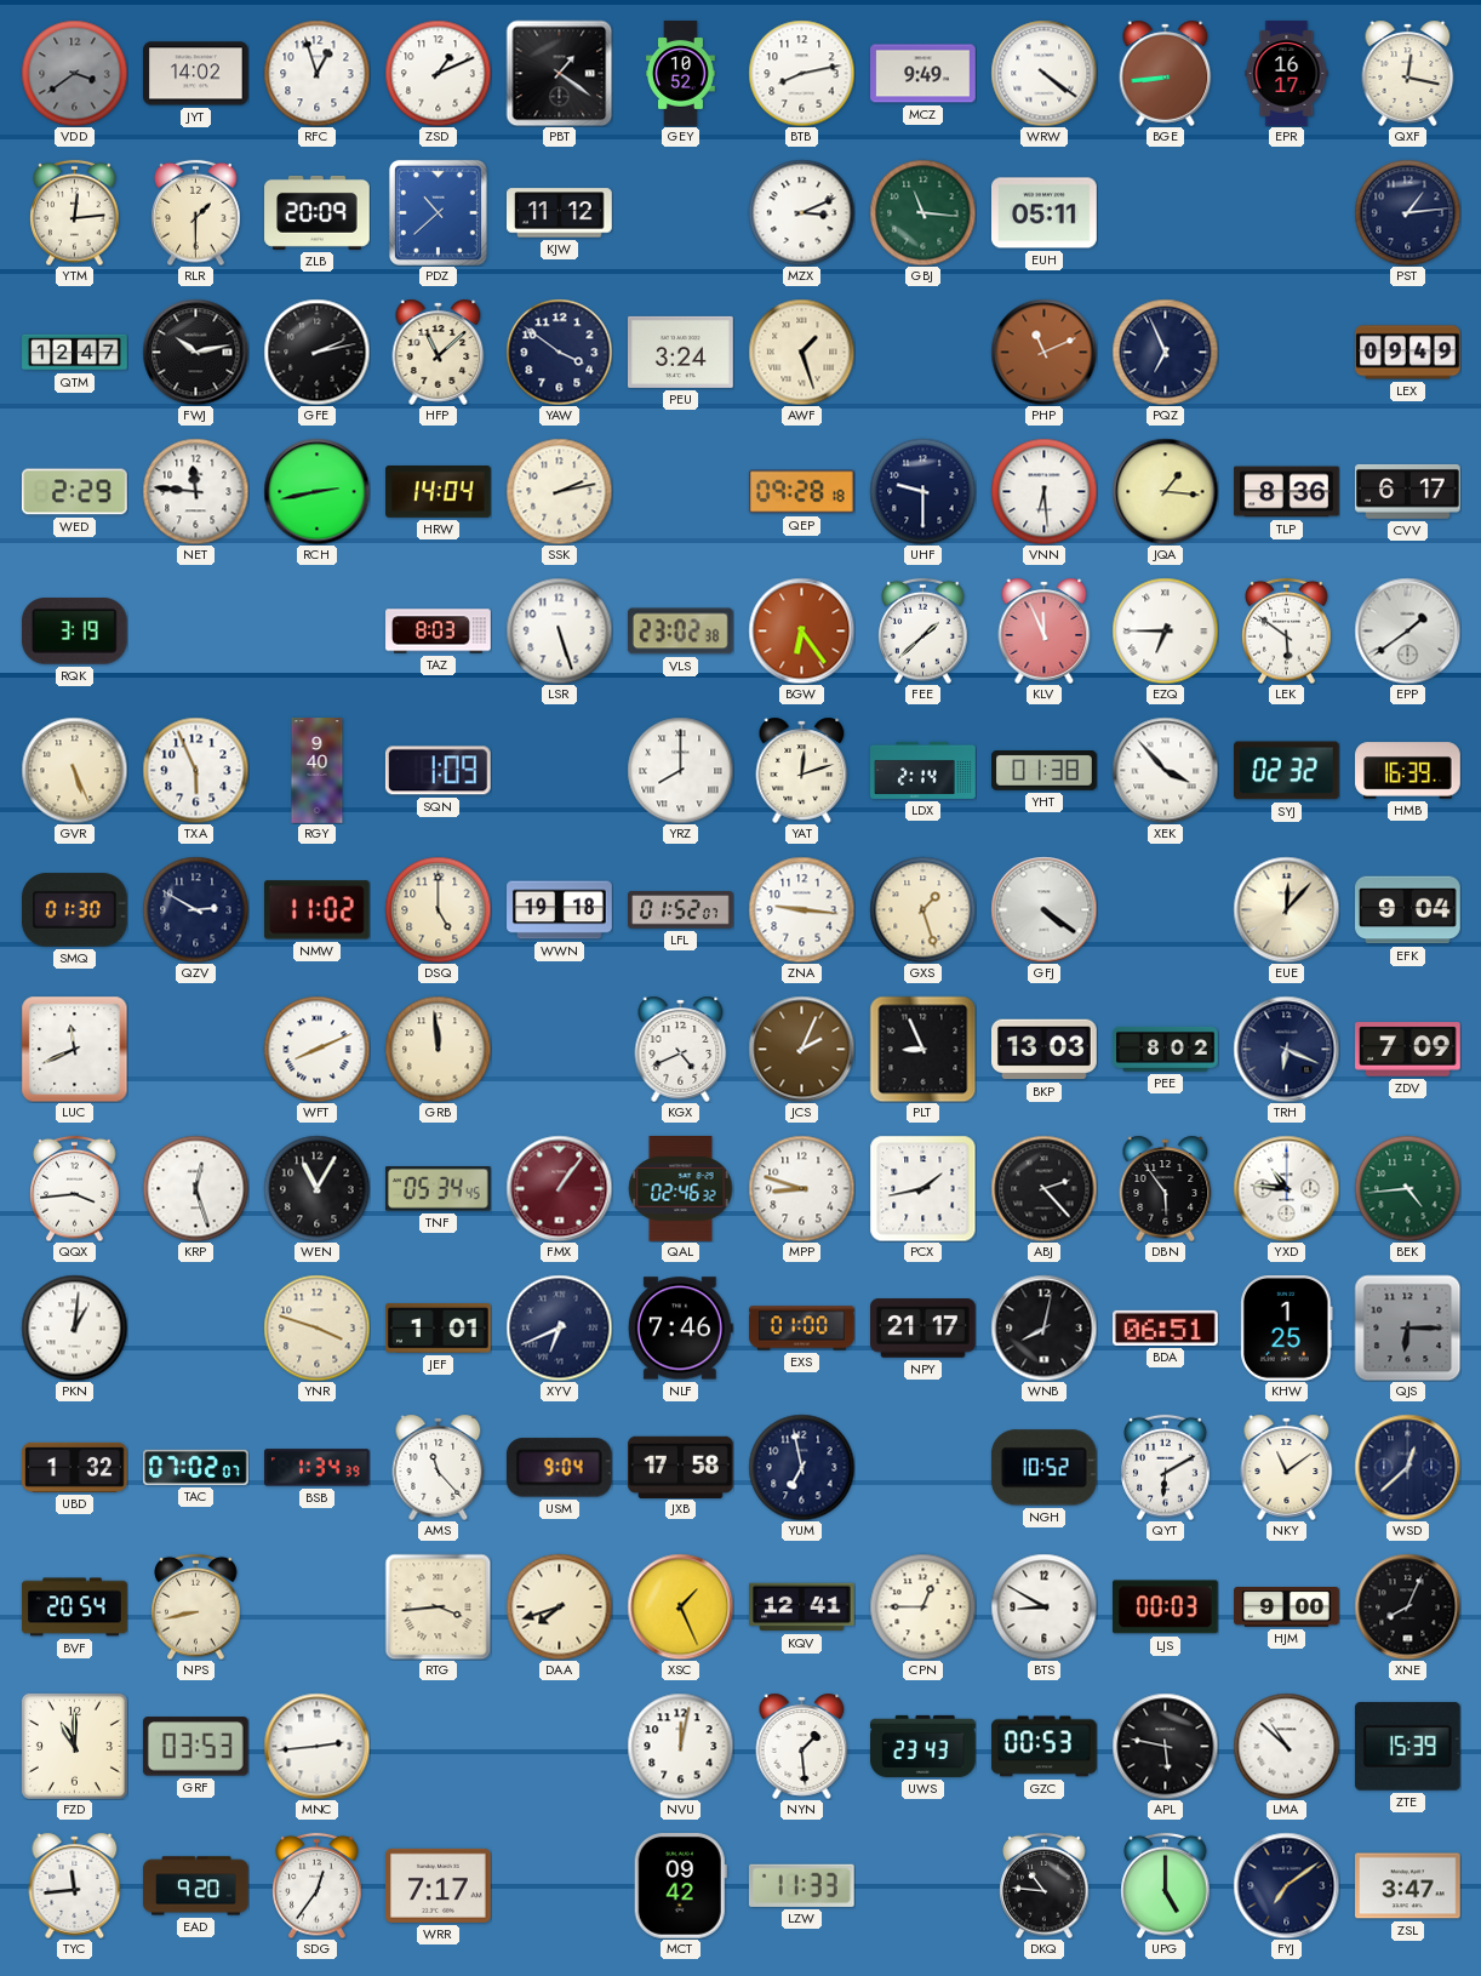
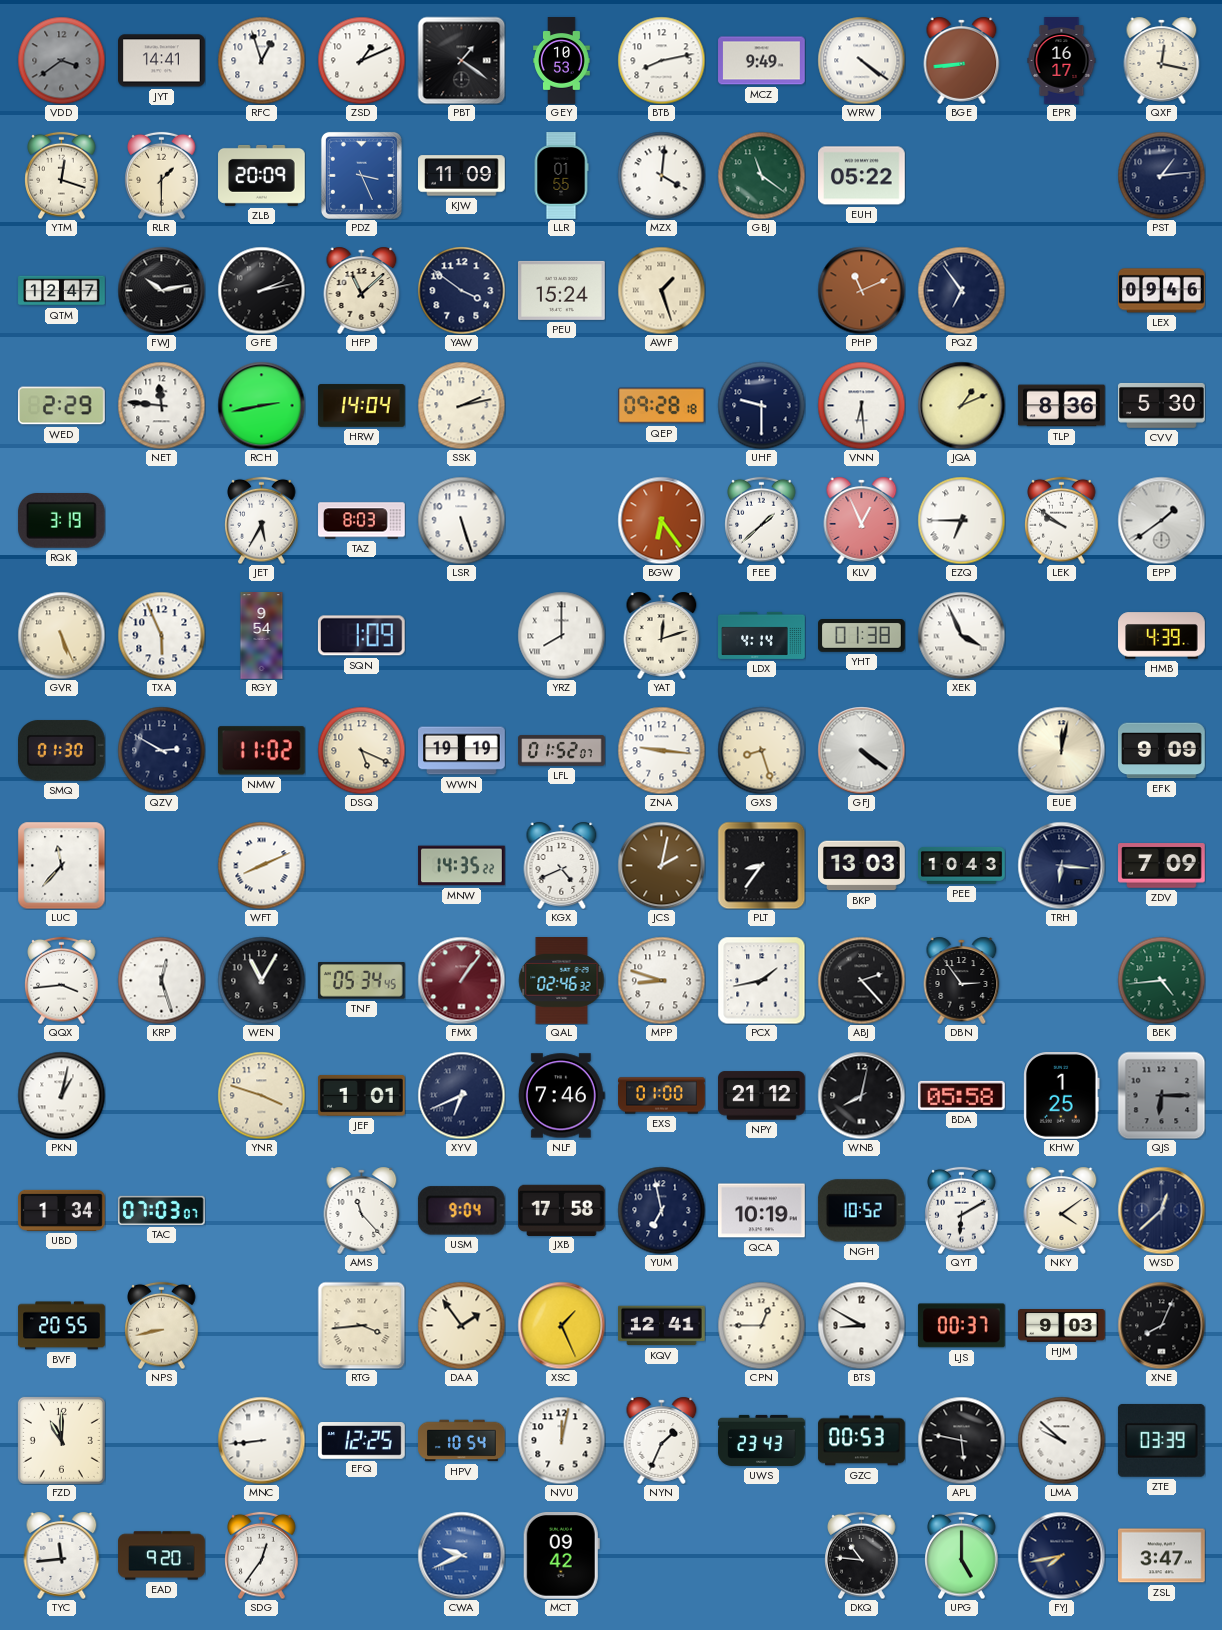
JYT: 14:02 -> 14:41 (162, 61)
GEY: 10:52 -> 10:53 (562, 61)
YTM: 12:14 -> 12:18 (62, 175)
PDZ: 10:38 -> 3:26 (361, 175)
KJW: 11:12 -> 11:09 (462, 176)
LLR: none -> 01:55 (561, 176)
MZX: 3:11 -> 4:01 (661, 175)
GBJ: 11:16 -> 11:21 (761, 175)
EUH: 05:11 -> 05:22 (862, 176)
PEU: 3:24 -> 15:24 (562, 290)
PQZ: 6:56 -> 6:54 (961, 290)
LEX: 09:49 -> 09:46 (1162, 291)
JQA: 1:16 -> 1:11 (961, 405)
CVV: 6:17 -> 5:30 (1162, 405)
JET: none -> 5:35 (262, 520)
VLS: 23:02 -> none (680, 632)
KLV: 11:56 -> 12:56 (862, 520)
LEK: 5:51 -> 9:51 (1062, 520)
RGY: 9:40 -> 9:54 (262, 636)
LDX: 2:14 -> 4:14 (762, 635)
XEK: 3:53 -> 3:56 (961, 635)
SYJ: 02:32 -> none (1287, 771)
HMB: 16:39 -> 4:39 (1162, 636)
DSQ: 5:00 -> 5:19 (361, 750)
WWN: 19:18 -> 19:19 (462, 751)
GXS: 1:27 -> 8:27 (761, 750)
EUE: 12:07 -> 12:02 (1061, 750)
EFK: 9:04 -> 9:09 (1162, 751)
LUC: 11:41 -> 11:37 (61, 865)
GRB: 11:59 -> none (438, 1049)
MNW: none -> 14:35 (462, 866)
JCS: 2:04 -> 2:02 (661, 865)
PLT: 8:56 -> 8:36 (761, 865)
PEE: 8:02 -> 10:43 (962, 865)
TRH: 6:19 -> 6:16 (1061, 865)
DBN: 5:54 -> 2:54 (962, 980)
YXD: 10:46 -> none (1286, 1188)
PKN: 1:01 -> 1:02 (61, 1095)
NPY: 21:17 -> 21:12 (762, 1096)
BDA: 06:51 -> 05:58 (962, 1095)
UBD: 1:32 -> 1:34 (62, 1210)
TAC: 07:02 -> 07:03 (162, 1210)
BSB: 1:34 -> none (318, 1468)
QCA: none -> 10:19 (762, 1211)
NKY: 11:09 -> 4:09 (1062, 1210)
BVF: 20:54 -> 20:55 (62, 1326)
DAA: 7:42 -> 1:54 (461, 1325)
LJS: 00:03 -> 00:37 (961, 1326)
HJM: 9:00 -> 9:03 (1062, 1326)
GRF: 03:53 -> none (195, 1747)
MNC: 2:44 -> 8:44 (261, 1440)
EFQ: none -> 12:25 (362, 1441)
HPV: none -> 10:54 (462, 1441)
NYN: 1:29 -> 1:34 (662, 1440)
LMA: 10:52 -> 9:52 (1061, 1440)
ZTE: 15:39 -> 03:39 (1161, 1440)
WRR: 7:17 -> none (439, 1885)
CWA: none -> 9:41 (461, 1555)
LZW: 11:33 -> none (801, 1885)
FYJ: 7:09 -> 7:43 (1061, 1555)
